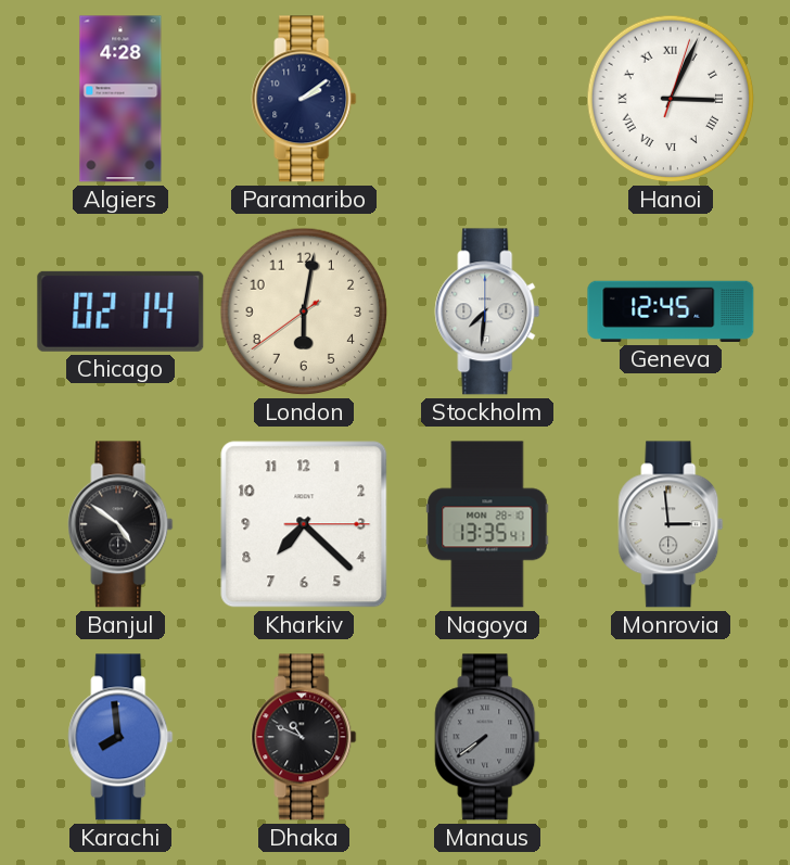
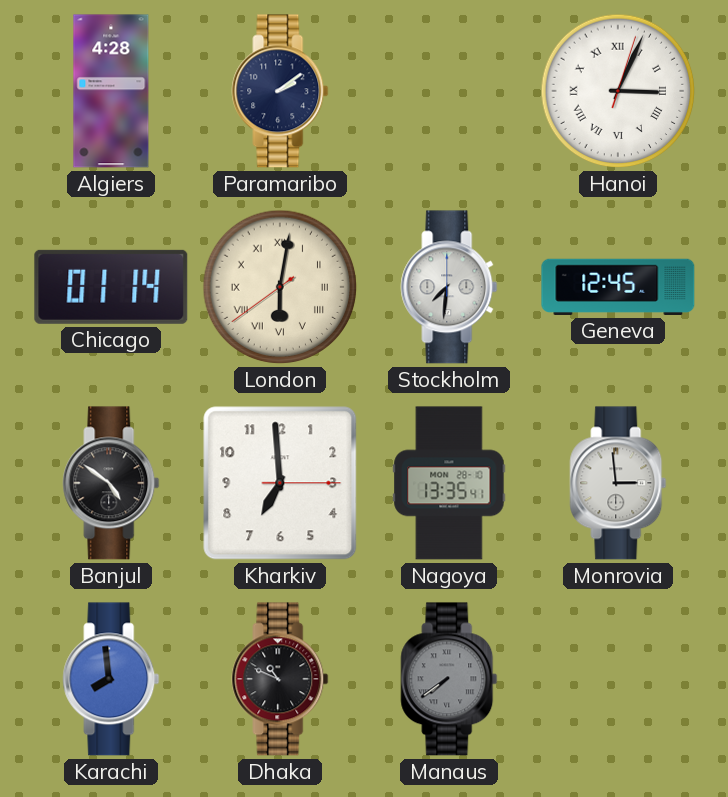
Chicago: 02:14 -> 01:14 (111, 287)
London numerals: Arabic -> Roman (280, 287)
Kharkiv: 7:22 -> 6:59 (280, 483)
